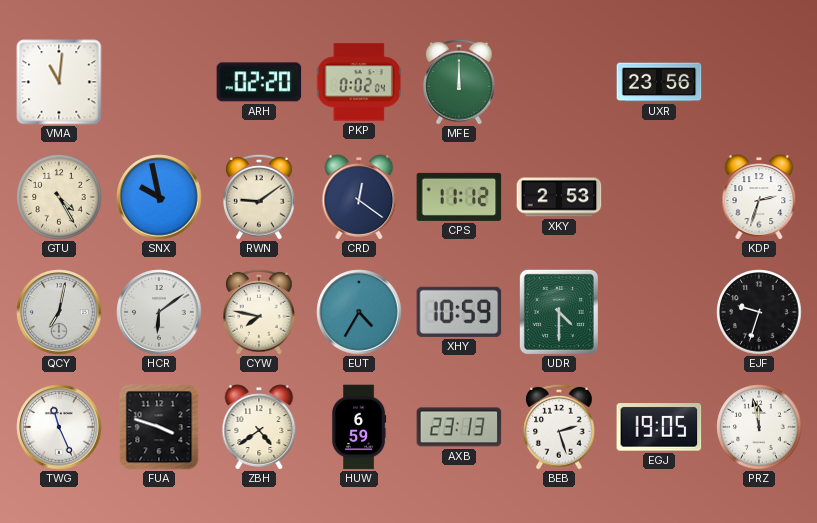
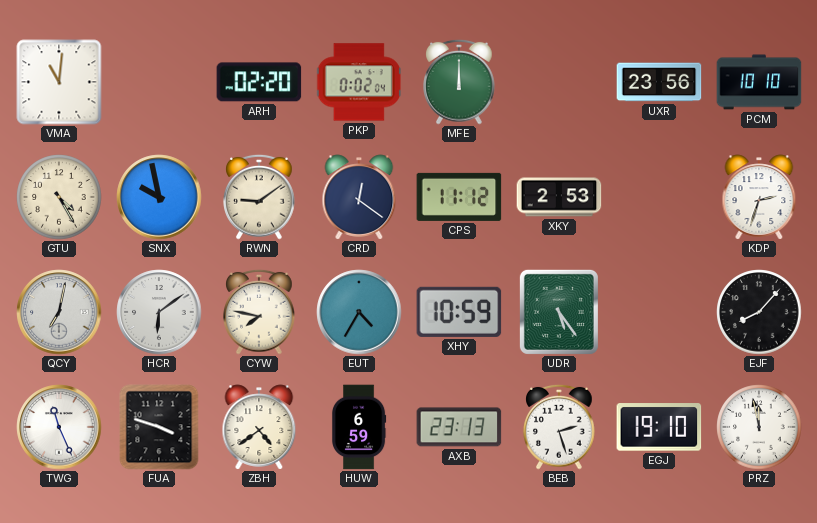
PCM: none -> 10:10 (759, 82)
UDR: 4:30 -> 5:24 (559, 312)
EJF: 9:33 -> 8:07 (759, 312)
EGJ: 19:05 -> 19:10 (659, 427)
